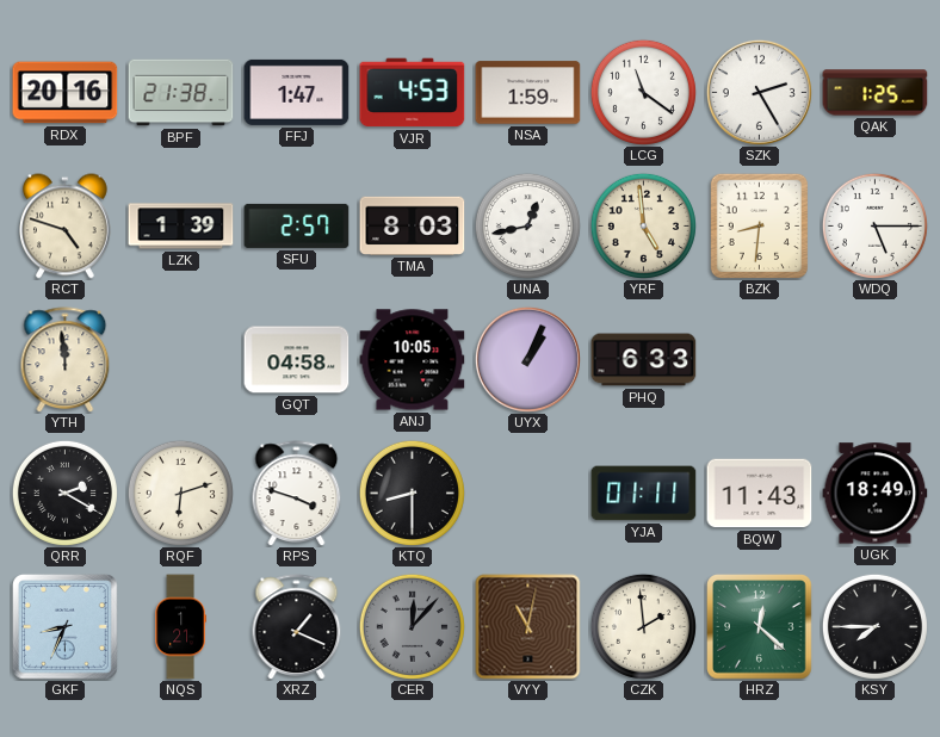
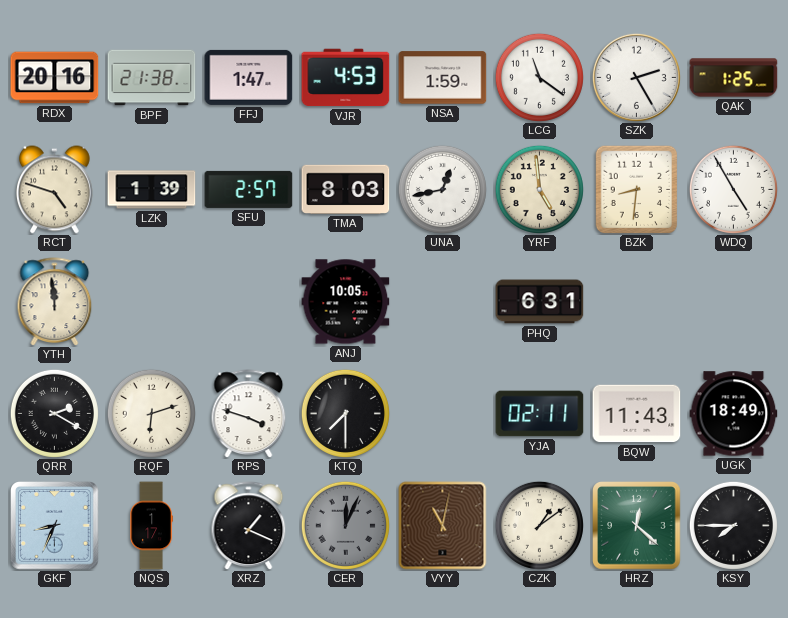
WDQ: 5:15 -> 4:55 (733, 189)
GQT: 04:58 -> none (297, 360)
UYX: 1:04 -> none (527, 359)
PHQ: 6:33 -> 6:31 (540, 302)
KTQ: 8:30 -> 7:30 (345, 413)
YJA: 01:11 -> 02:11 (540, 414)
NQS: 1:21 -> 1:17 (151, 526)
CER: 12:07 -> 12:04 (345, 525)
CZK: 1:59 -> 1:09 (539, 525)
